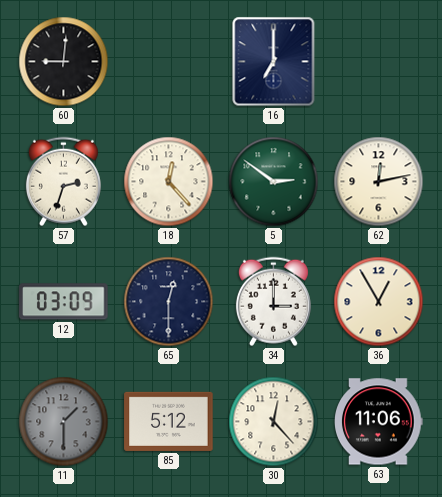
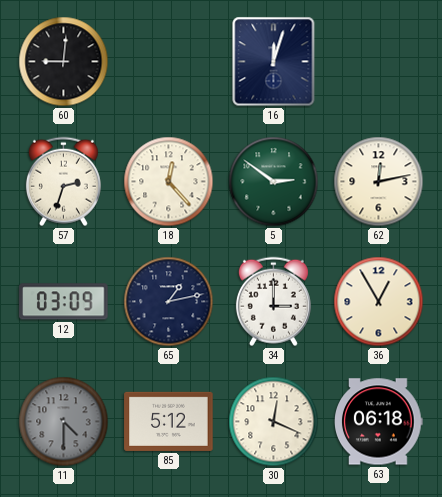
16: 7:00 -> 12:03 (274, 62)
65: 12:30 -> 1:13 (169, 302)
11: 1:30 -> 4:30 (64, 422)
30: 12:23 -> 12:19 (274, 422)
63: 11:06 -> 06:18 (379, 422)
